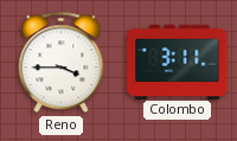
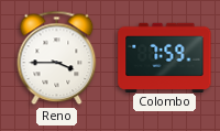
Colombo: 3:11 -> 7:59 (165, 57)
